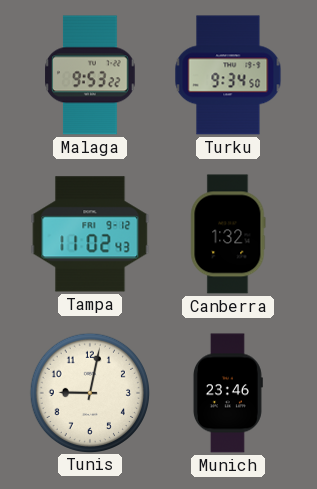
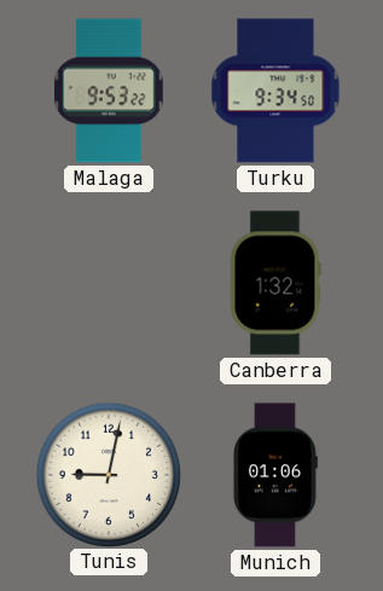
Tampa: 11:02 -> none (90, 234)
Munich: 23:46 -> 01:06 (275, 475)
